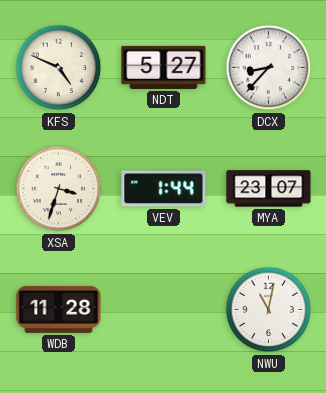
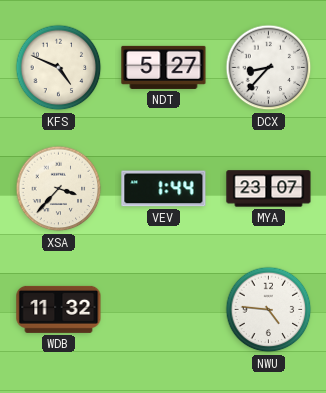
XSA: 3:33 -> 3:37 (59, 189)
WDB: 11:28 -> 11:32 (59, 309)
NWU: 11:02 -> 4:46 (269, 310)
